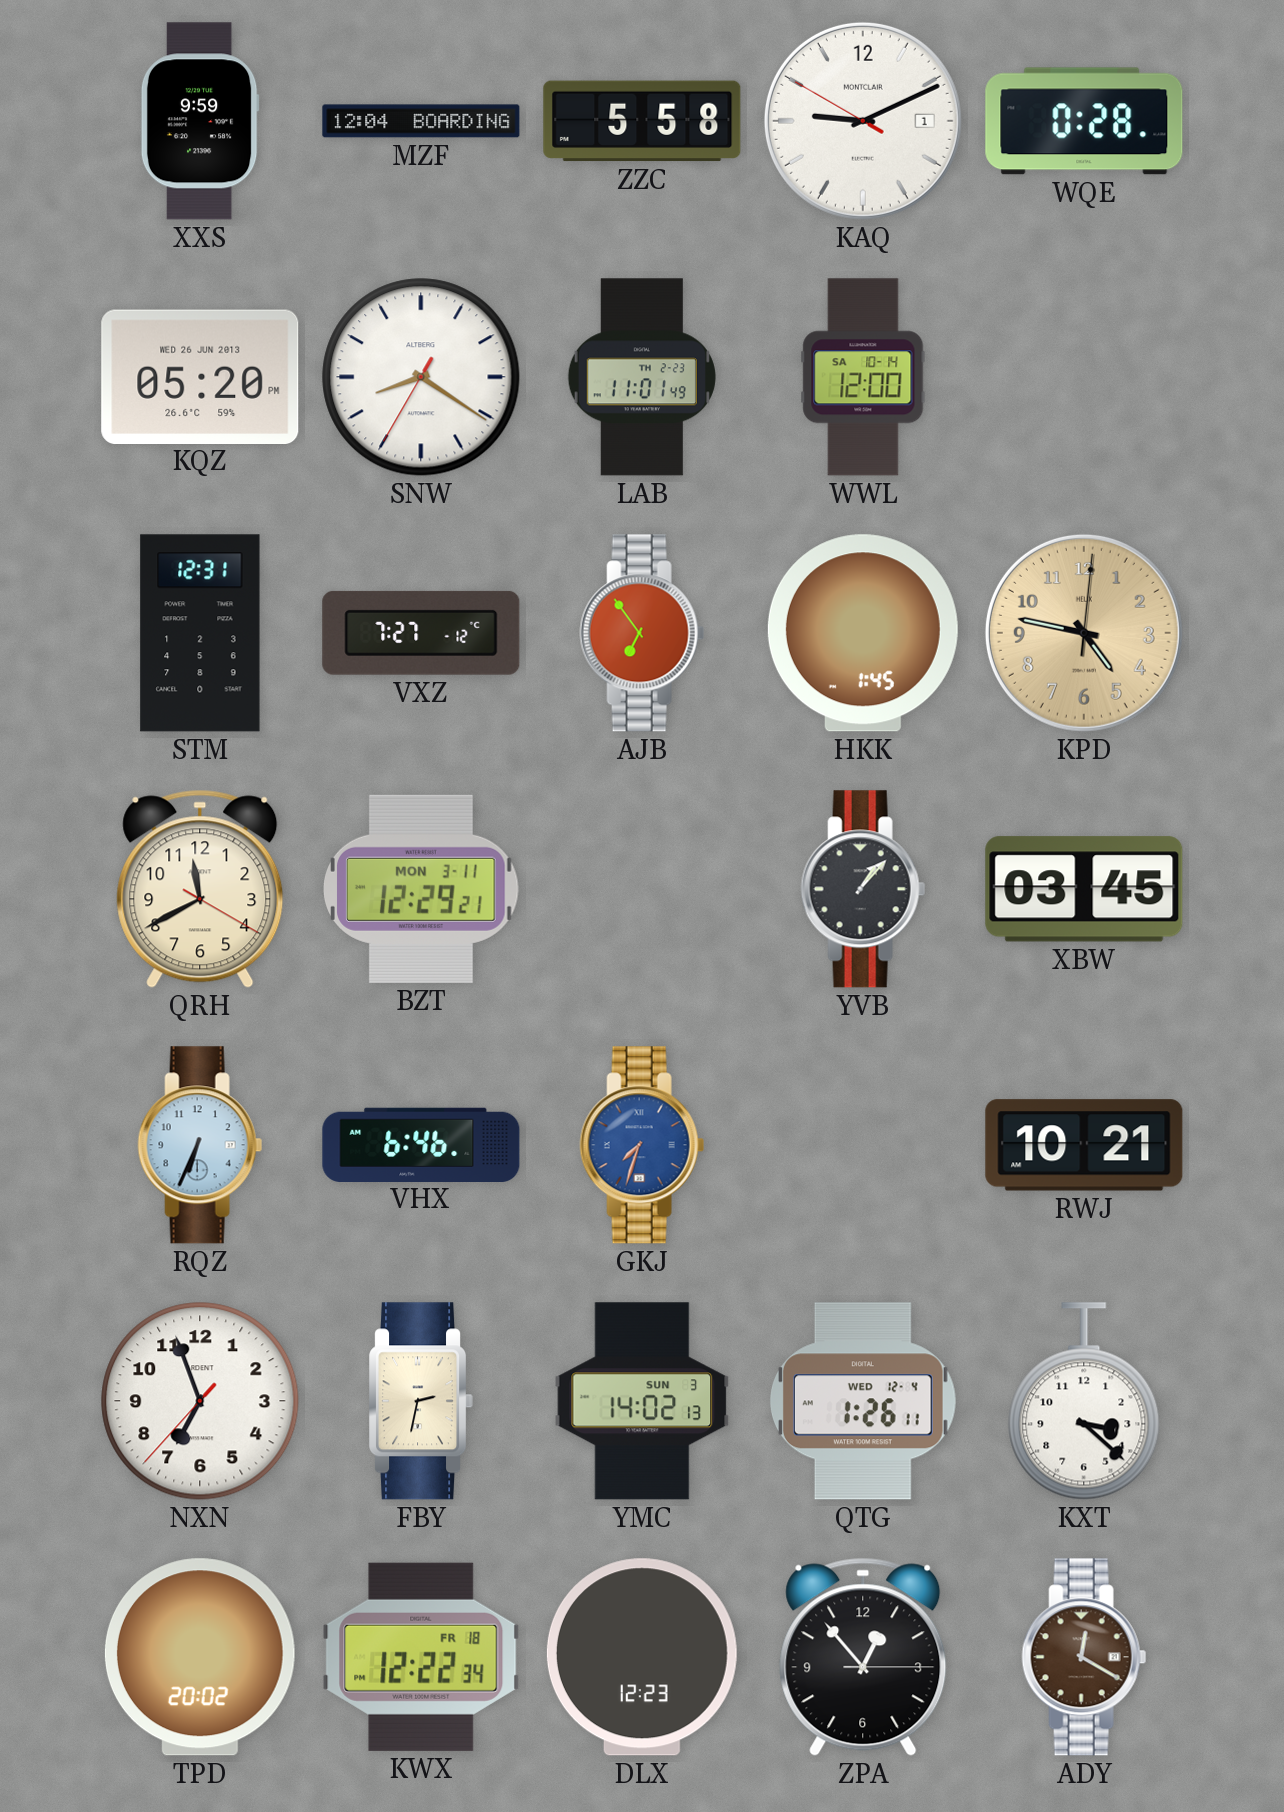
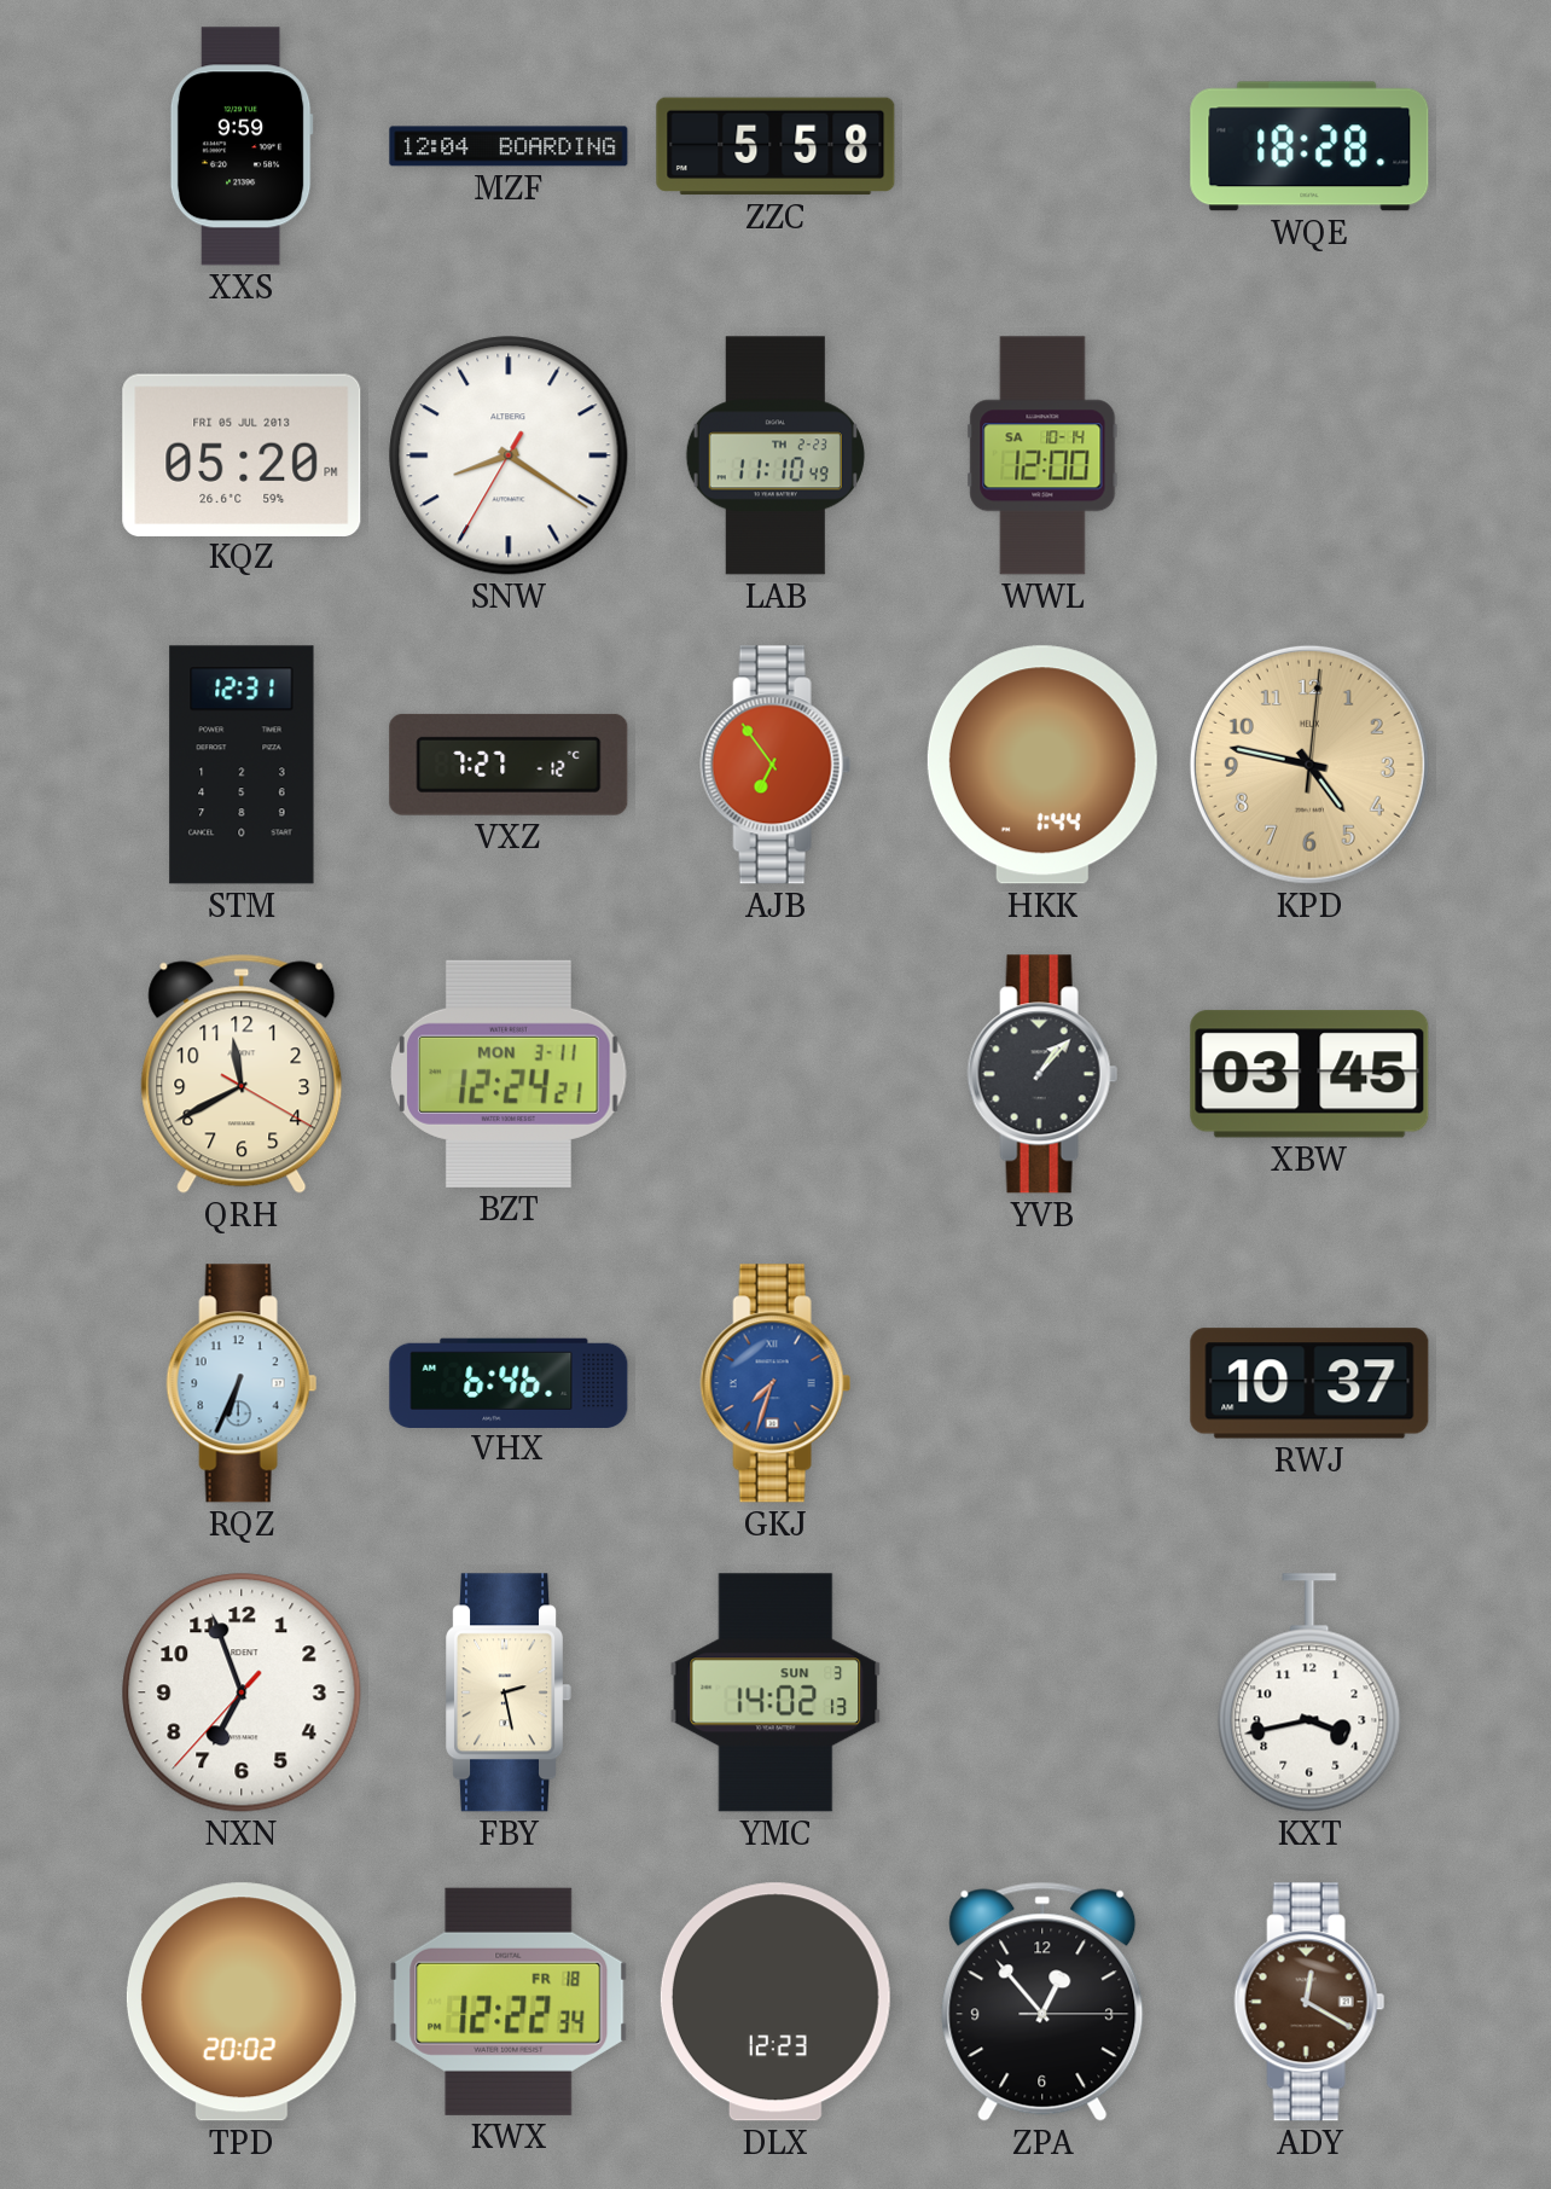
KAQ: 9:10 -> none (863, 121)
WQE: 0:28 -> 18:28 (1309, 146)
KQZ date: WED 26 JUN 2013 -> FRI 05 JUL 2013 (242, 454)
LAB: 11:01 -> 11:10 (775, 455)
HKK: 1:45 -> 1:44 (1042, 765)
BZT: 12:29 -> 12:24 (509, 1074)
RWJ: 10:21 -> 10:37 (1309, 1383)
FBY: 2:32 -> 2:28 (510, 1692)
QTG: 1:26 -> none (863, 1401)
KXT: 3:22 -> 3:43 (1309, 1692)
